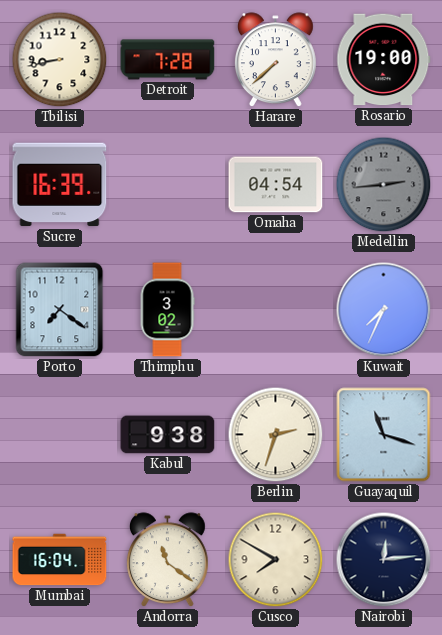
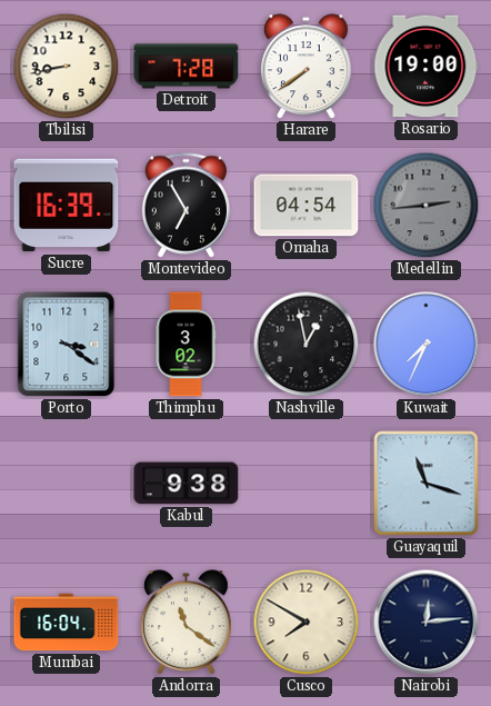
Harare: 7:38 -> 7:39 (307, 67)
Montevideo: none -> 6:55 (186, 206)
Porto: 7:21 -> 3:21 (67, 345)
Nashville: none -> 12:58 (307, 345)
Berlin: 2:33 -> none (276, 435)
